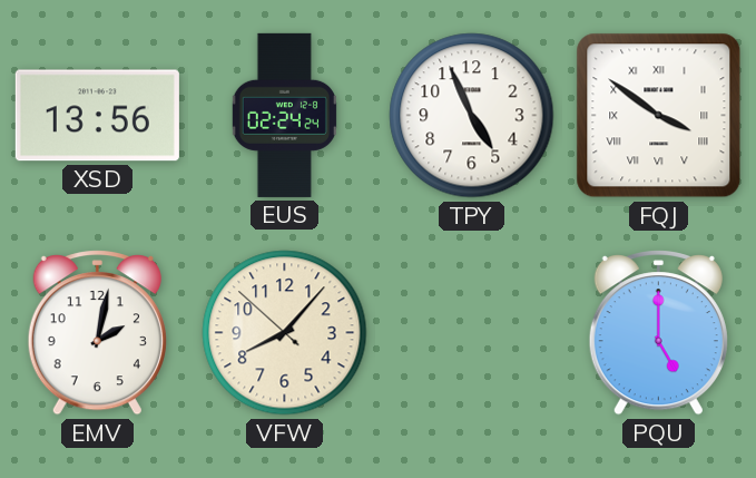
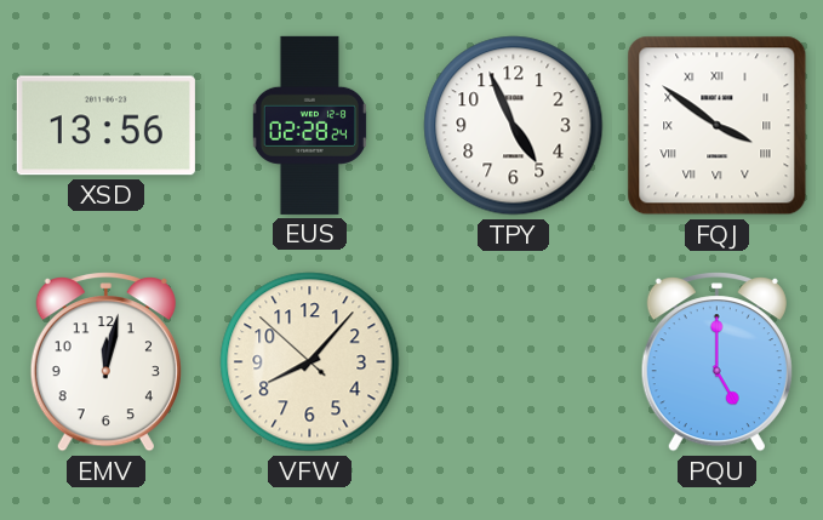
EUS: 02:24 -> 02:28 (309, 125)
EMV: 2:02 -> 12:02 (105, 362)
